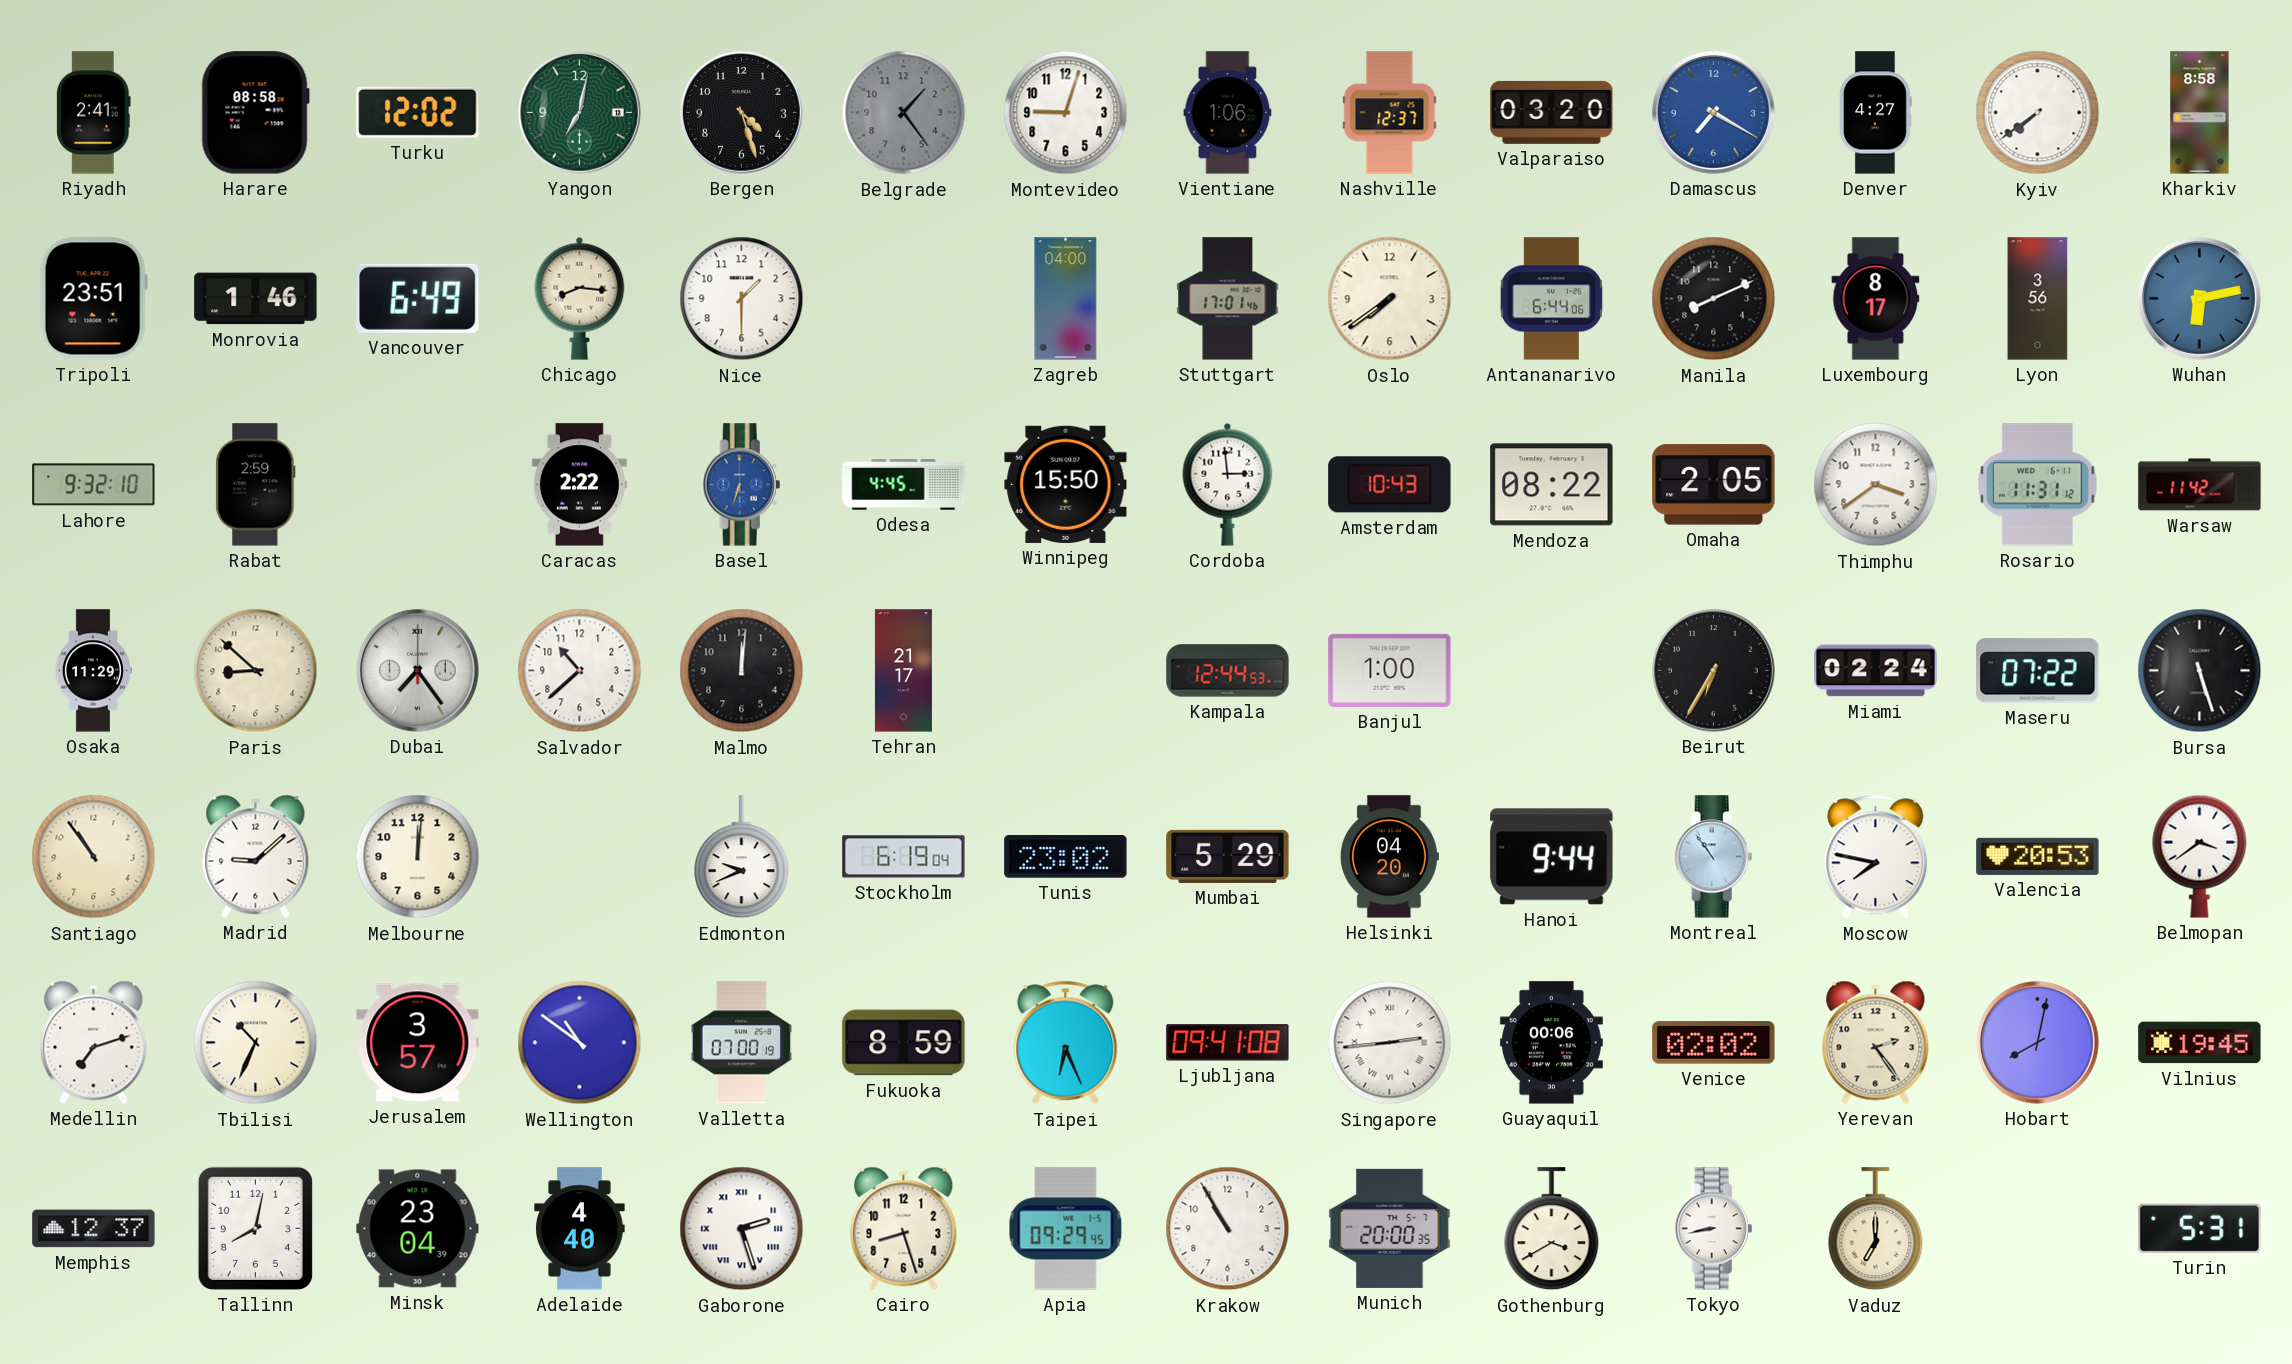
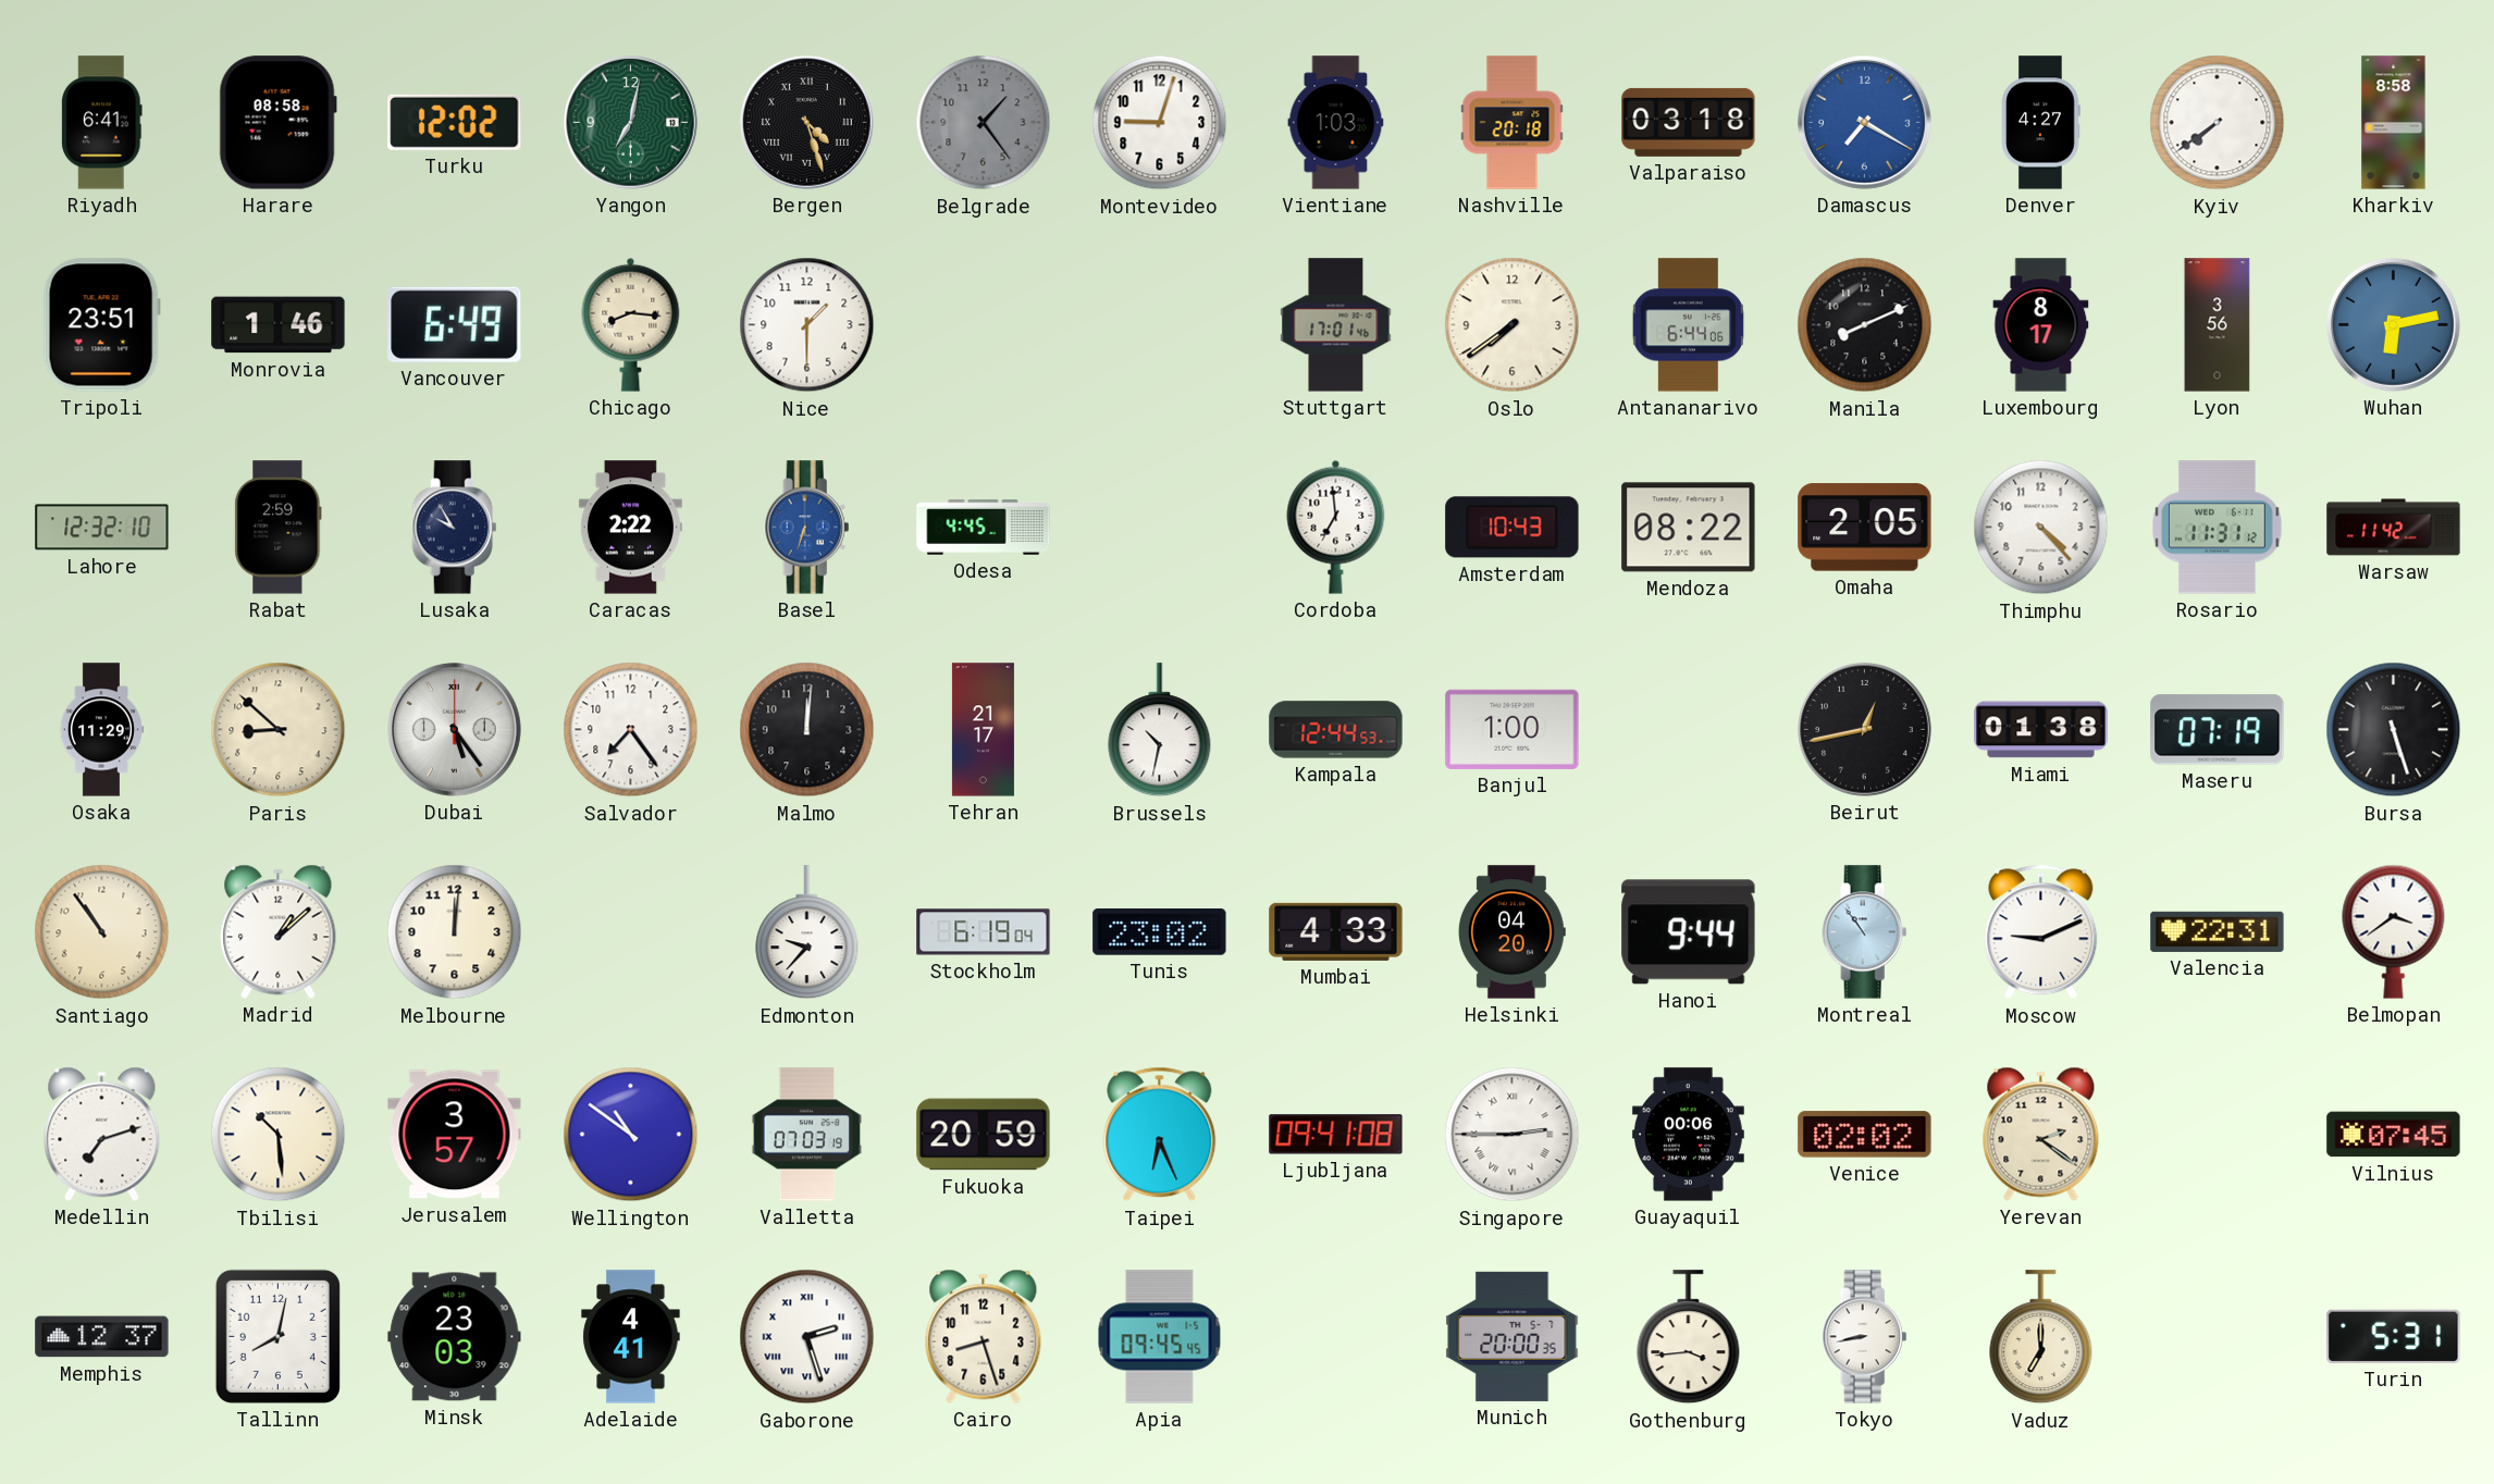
Riyadh: 2:41 -> 6:41 (102, 123)
Bergen numerals: Arabic -> Roman (807, 123)
Vientiane: 1:06 -> 1:03 (1336, 123)
Nashville: 12:37 -> 20:18 (1513, 123)
Valparaiso: 03:20 -> 03:18 (1689, 122)
Zagreb: 04:00 -> none (1066, 299)
Lahore: 9:32 -> 12:32 (102, 528)
Lusaka: none -> 9:55 (455, 528)
Winnipeg: 15:50 -> none (1066, 484)
Cordoba: 2:59 -> 6:59 (1336, 527)
Thimphu: 3:39 -> 4:23 (2041, 528)
Dubai: 7:24 -> 5:24 (455, 730)
Salvador: 10:38 -> 7:24 (631, 730)
Brussels: none -> 10:32 (1160, 730)
Beirut: 6:35 -> 12:43 (1865, 730)
Miami: 02:24 -> 01:38 (2041, 730)
Maseru: 07:22 -> 07:19 (2218, 730)
Madrid: 9:08 -> 1:08 (279, 931)
Edmonton: 9:41 -> 9:37 (807, 932)
Mumbai: 5:29 -> 4:33 (1336, 931)
Moscow: 7:47 -> 9:11 (2041, 932)
Valencia: 20:53 -> 22:31 (2218, 931)
Tbilisi: 10:34 -> 10:29 (279, 1135)
Valletta: 07:00 -> 07:03 (806, 1135)
Fukuoka: 8:59 -> 20:59 (984, 1135)
Singapore: 2:44 -> 2:45 (1513, 1135)
Yerevan: 2:24 -> 2:21 (2041, 1134)
Hobart: 8:02 -> none (2038, 1043)
Vilnius: 19:45 -> 07:45 (2394, 1135)
Minsk: 23:04 -> 23:03 (455, 1337)
Adelaide: 4:40 -> 4:41 (631, 1337)
Apia: 09:29 -> 09:45 (1160, 1337)
Krakow: 10:55 -> none (1228, 1229)
Gothenburg: 3:40 -> 3:44 (1689, 1337)
